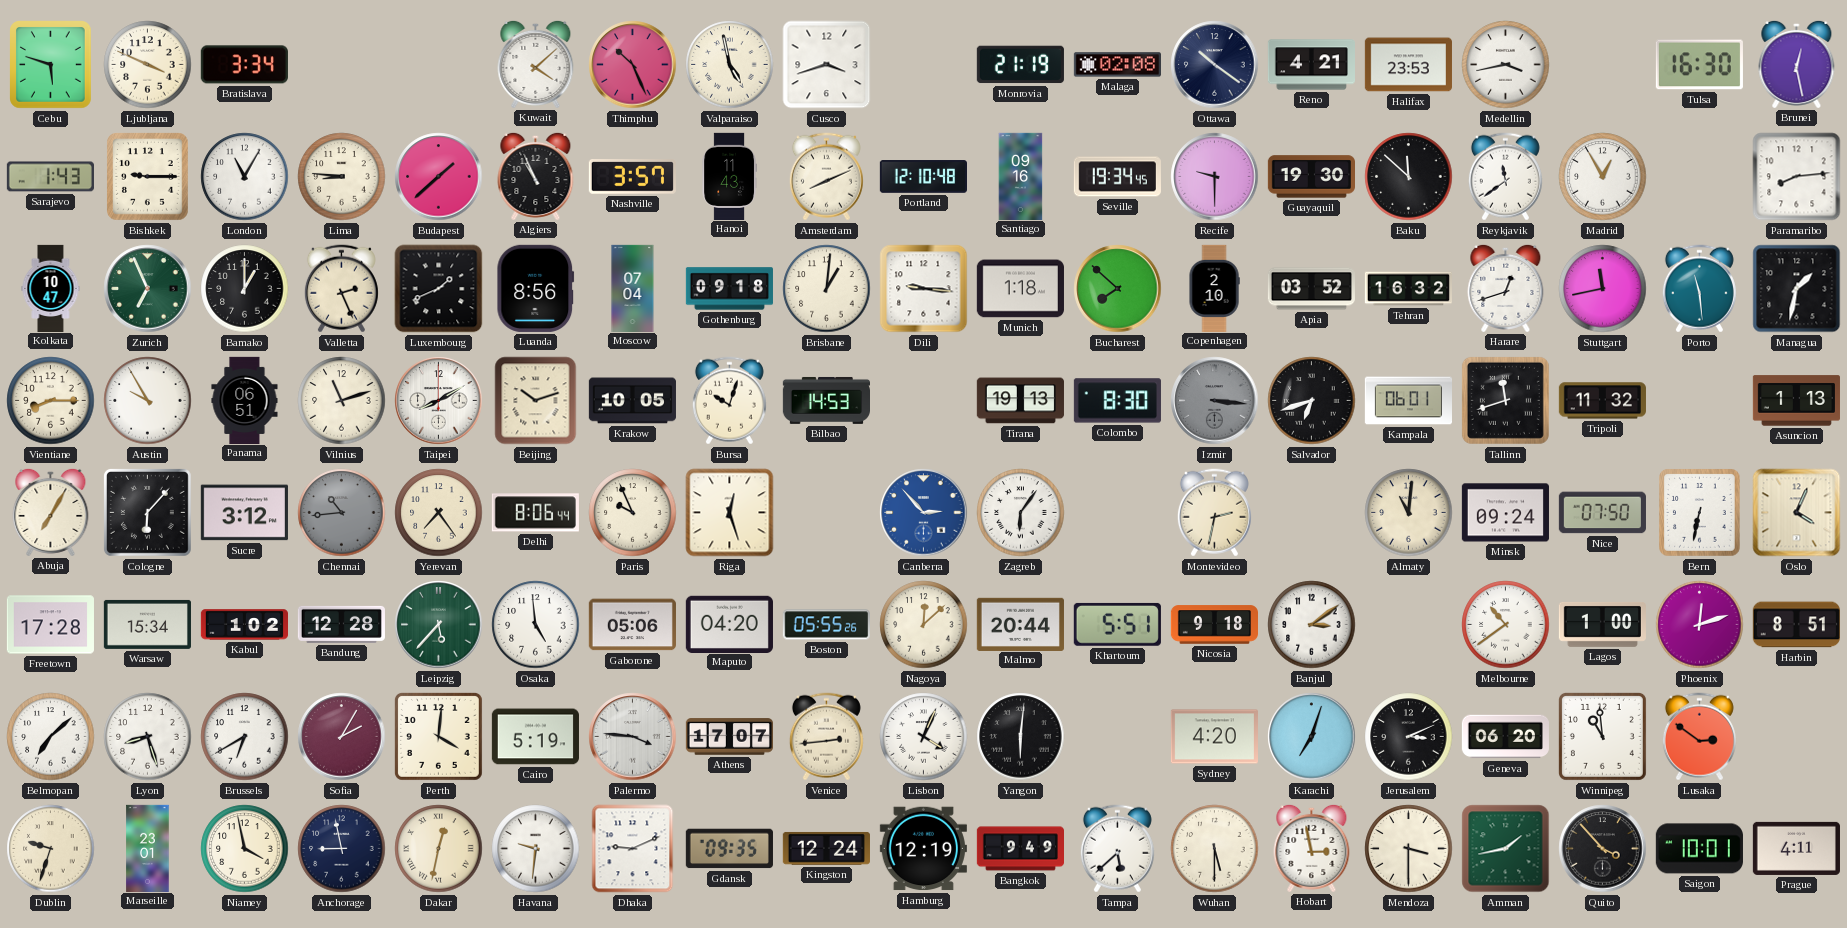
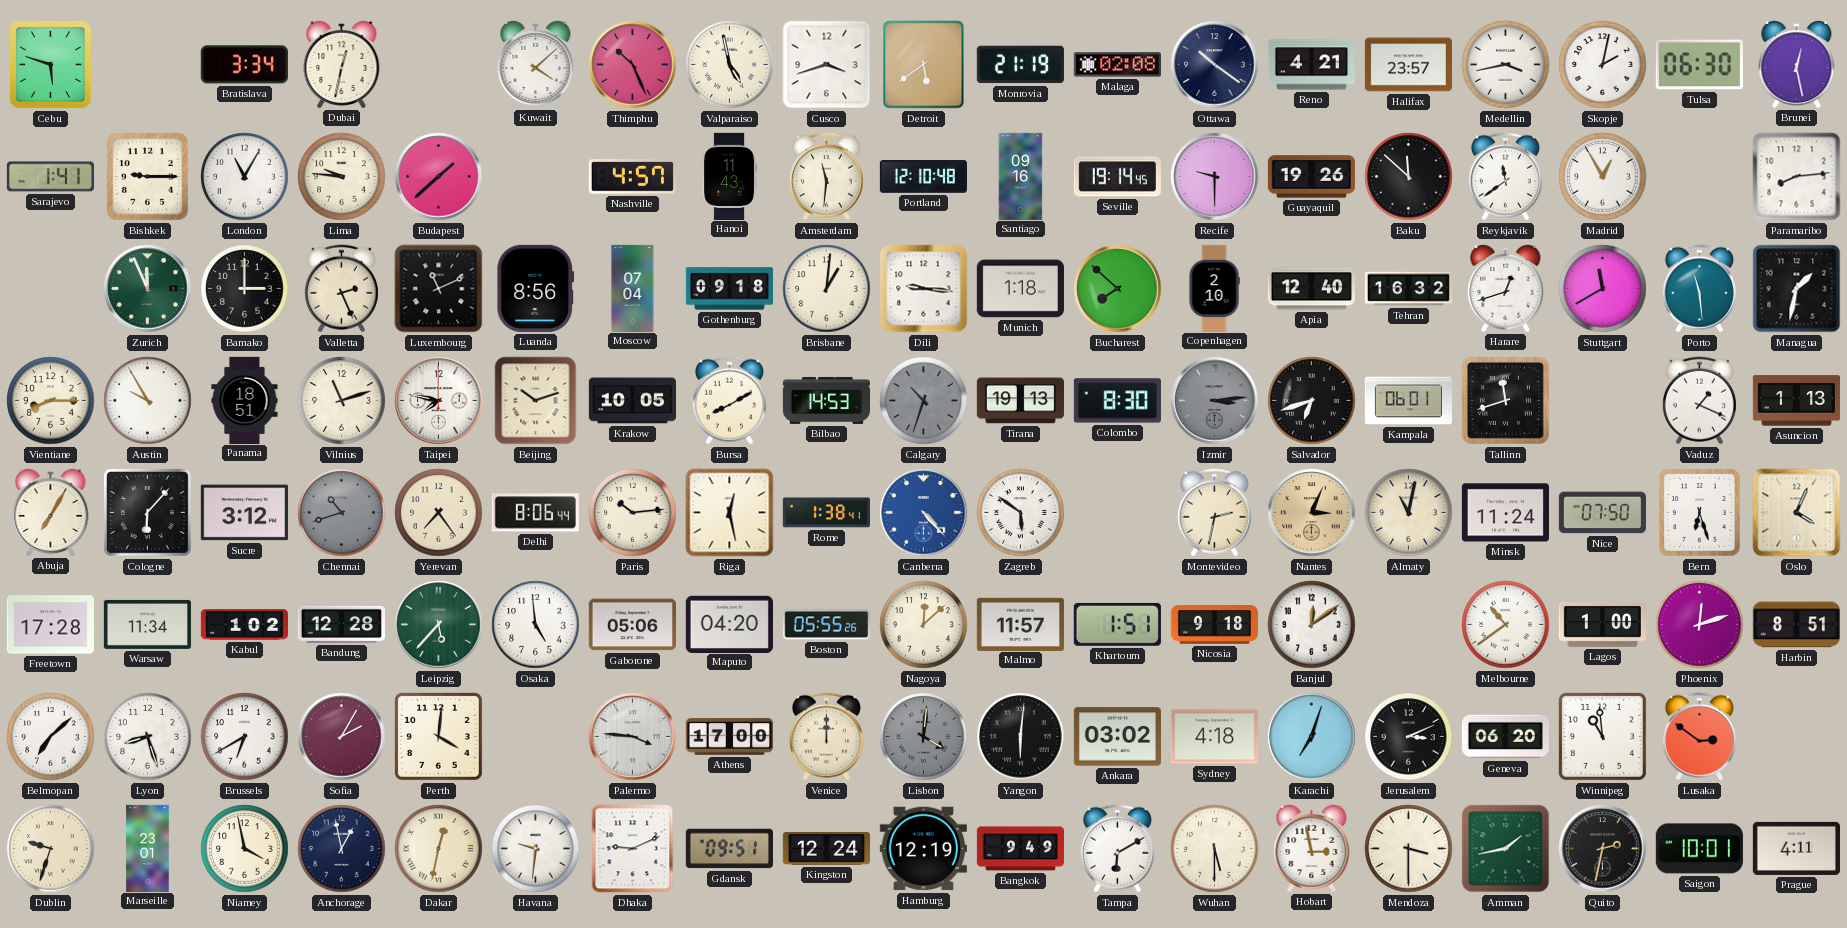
Ljubljana: 3:49 -> none (148, 65)
Dubai: none -> 12:32 (342, 64)
Detroit: none -> 5:39 (924, 65)
Halifax: 23:53 -> 23:57 (1408, 65)
Skopje: none -> 2:02 (1603, 65)
Tulsa: 16:30 -> 06:30 (1699, 65)
Sarajevo: 1:43 -> 1:41 (50, 177)
Lima: 8:46 -> 9:46 (342, 177)
Algiers: 10:56 -> none (536, 176)
Nashville: 3:57 -> 4:57 (632, 177)
Amsterdam: 8:11 -> 11:31 (826, 177)
Seville: 19:34 -> 19:14 (1117, 177)
Guayaquil: 19:30 -> 19:26 (1311, 177)
Kolkata: 10:47 -> none (51, 288)
Zurich: 6:56 -> 11:56 (148, 289)
Bamako: 1:00 -> 3:00 (245, 289)
Luxembourg: 1:41 -> 11:11 (439, 289)
Apia: 03:52 -> 12:40 (1311, 289)
Stuttgart: 11:43 -> 11:40 (1603, 289)
Panama: 06:51 -> 18:51 (245, 400)
Taipei: 8:10 -> 7:47 (439, 401)
Bursa: 10:03 -> 8:10 (729, 401)
Calgary: none -> 10:33 (924, 401)
Izmir: 3:16 -> 3:14 (1215, 401)
Tripoli: 11:32 -> none (1602, 401)
Vaduz: none -> 1:19 (1699, 401)
Chennai: 10:44 -> 10:42 (342, 513)
Paris: 9:56 -> 10:14 (633, 513)
Riga: 12:27 -> 12:28 (730, 513)
Rome: none -> 1:38 (826, 513)
Canberra: 2:53 -> 4:23 (924, 513)
Zagreb: 6:06 -> 5:51 (1021, 513)
Nantes: none -> 3:04 (1312, 513)
Almaty: 11:01 -> 11:02 (1409, 513)
Minsk: 09:24 -> 11:24 (1505, 513)
Bern: 6:32 -> 6:27 (1700, 513)
Warsaw: 15:34 -> 11:34 (147, 624)
Malmo: 20:44 -> 11:57 (1020, 624)
Khartoum: 5:51 -> 1:51 (1117, 624)
Banjul: 3:09 -> 12:09 (1312, 625)
Cairo: 5:19 -> none (535, 737)
Athens: 17:07 -> 17:00 (729, 737)
Venice: 2:44 -> 12:00 (826, 737)
Lisbon: 4:04 -> 4:01 (924, 737)
Lisbon dial: white -> grey (924, 737)
Ankara: none -> 03:02 (1117, 737)
Sydney: 4:20 -> 4:18 (1214, 737)
Anchorage: 8:58 -> 12:58 (342, 849)
Gdansk: 09:35 -> 09:51 (729, 849)
Tampa: 5:38 -> 6:10 (1117, 849)
Quito: 3:53 -> 2:32 (1603, 849)
